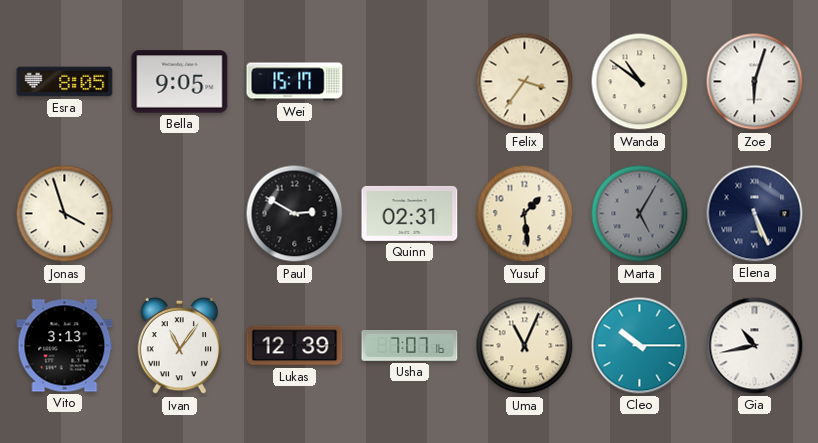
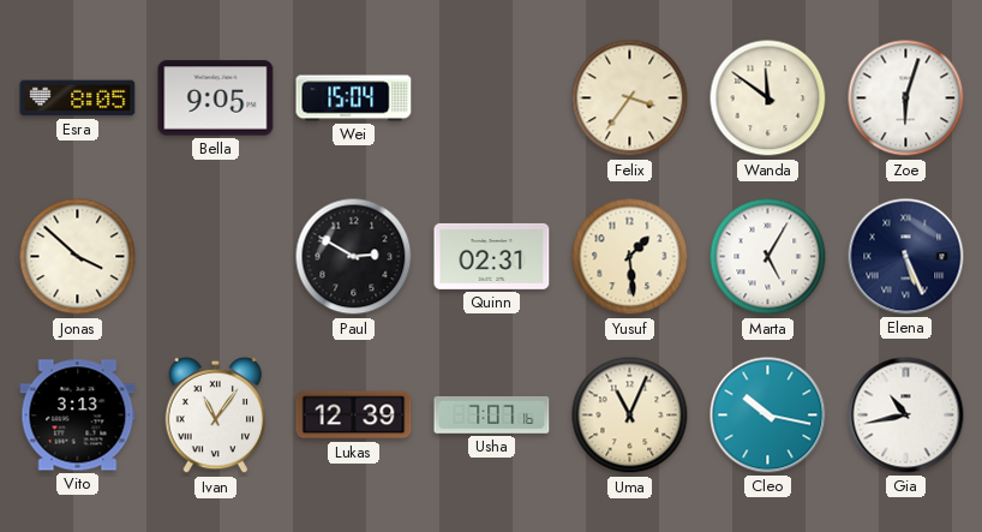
Wei: 15:17 -> 15:04 (354, 98)
Wanda: 10:51 -> 11:51 (768, 98)
Jonas: 3:57 -> 3:52 (78, 257)
Marta dial: grey -> white (768, 257)
Cleo: 10:15 -> 10:17 (768, 416)
